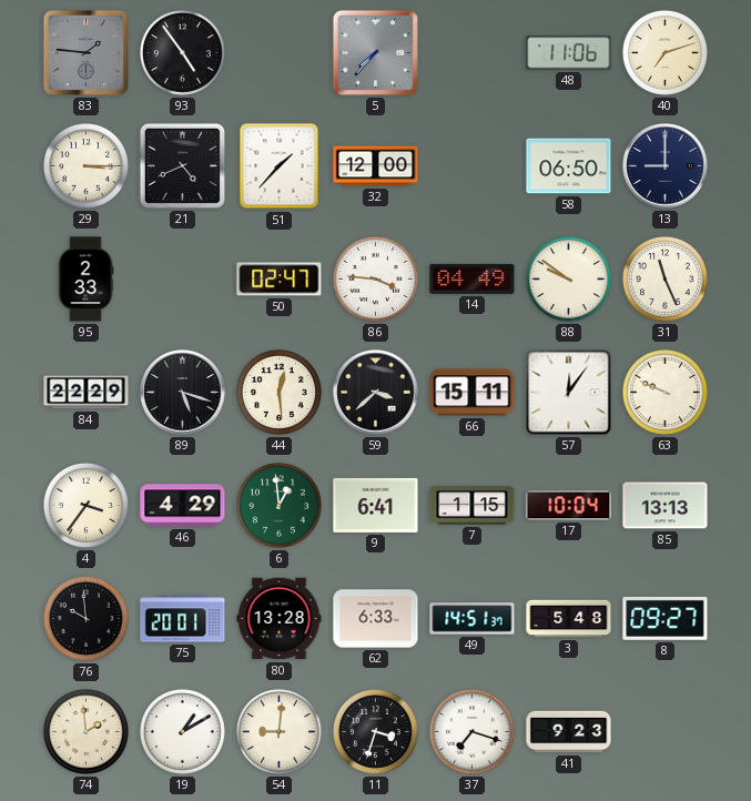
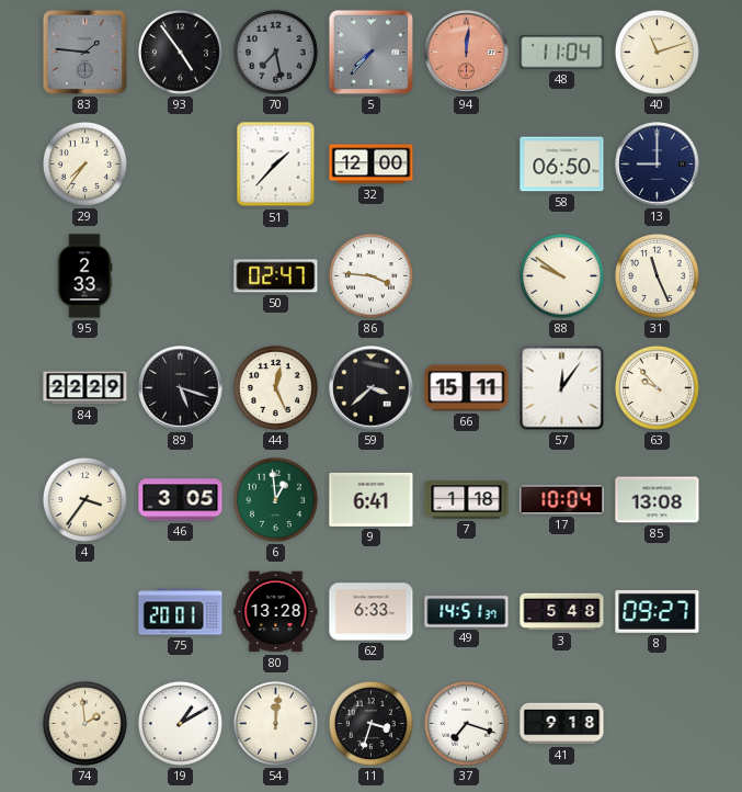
70: none -> 7:28 (275, 52)
94: none -> 12:01 (467, 53)
48: 11:06 -> 11:04 (562, 53)
40: 7:12 -> 11:12 (657, 52)
29: 3:15 -> 7:36 (84, 163)
21: 4:41 -> none (182, 165)
14: 04:49 -> none (473, 278)
44: 12:29 -> 12:26 (275, 387)
63: 9:49 -> 9:53 (657, 387)
46: 4:29 -> 3:05 (181, 500)
7: 1:15 -> 1:18 (467, 500)
85: 13:13 -> 13:08 (658, 500)
76: 9:59 -> none (85, 618)
54: 9:01 -> 12:01 (275, 723)
41: 9:23 -> 9:18 (562, 724)
